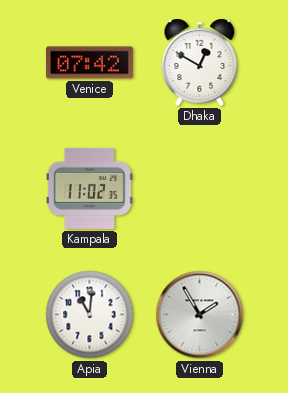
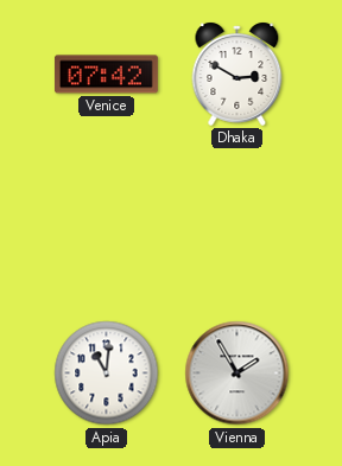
Dhaka: 12:50 -> 2:50 (237, 74)
Kampala: 11:02 -> none (89, 188)
